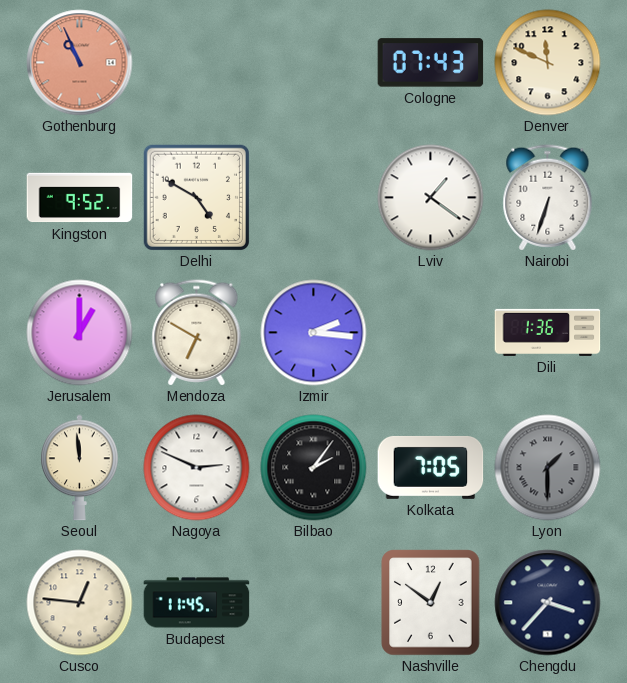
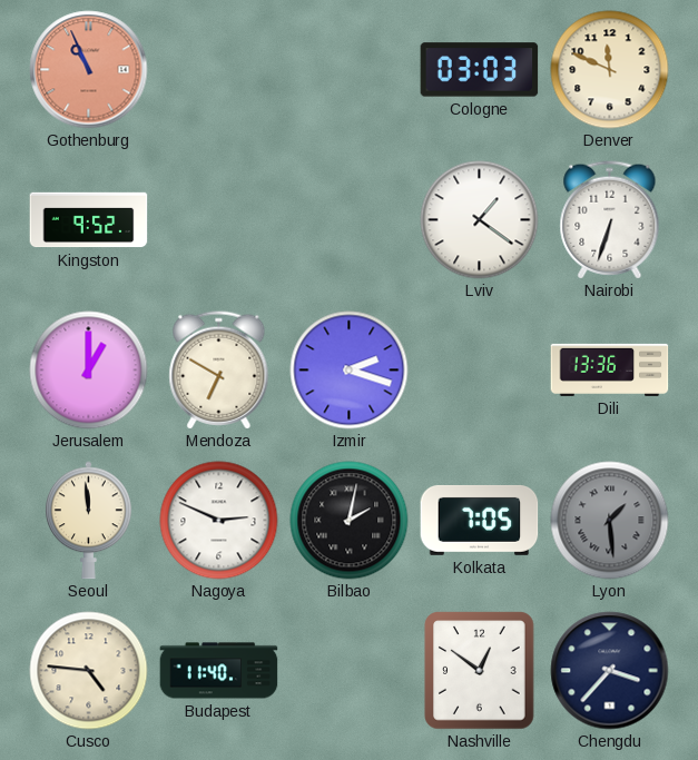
Cologne: 07:43 -> 03:03 (480, 70)
Delhi: 4:50 -> none (196, 197)
Izmir: 2:16 -> 2:18 (350, 371)
Dili: 1:36 -> 13:36 (610, 369)
Bilbao: 2:06 -> 2:02 (350, 521)
Lyon: 1:30 -> 1:29 (610, 521)
Cusco: 12:46 -> 4:46 (89, 671)
Budapest: 11:45 -> 11:40 (219, 671)
